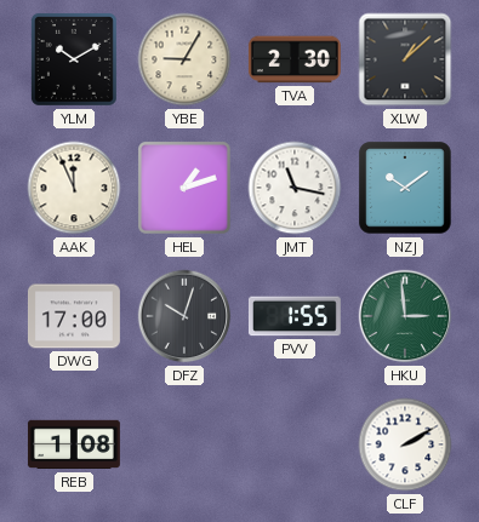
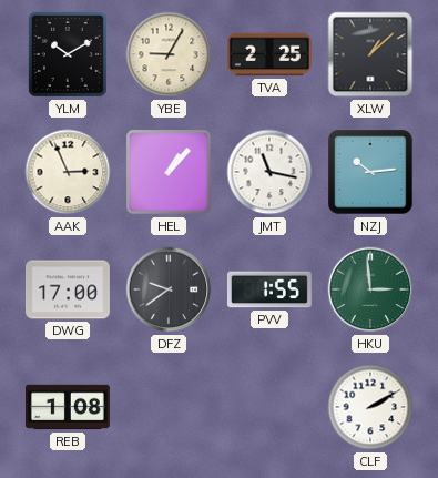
TVA: 2:30 -> 2:25 (269, 54)
AAK: 11:56 -> 2:56 (68, 172)
HEL: 1:12 -> 1:07 (170, 173)
NZJ: 10:09 -> 10:14 (370, 172)
DFZ: 10:03 -> 9:39 (169, 289)
